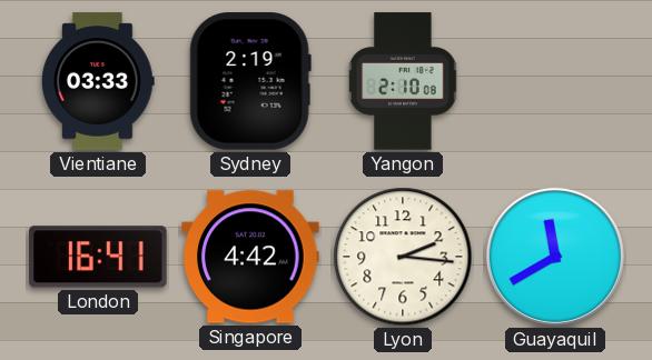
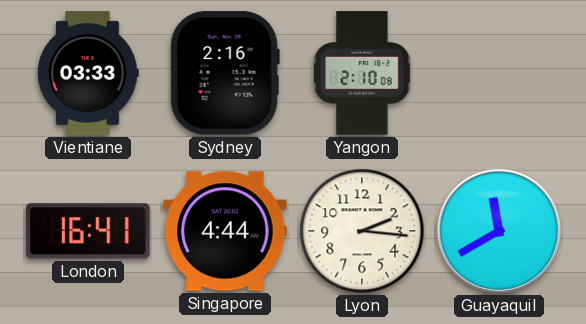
Sydney: 2:19 -> 2:16 (225, 73)
Singapore: 4:42 -> 4:44 (225, 231)
